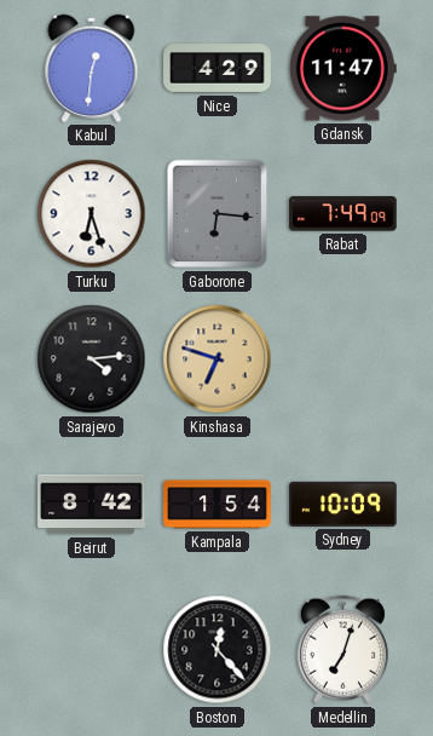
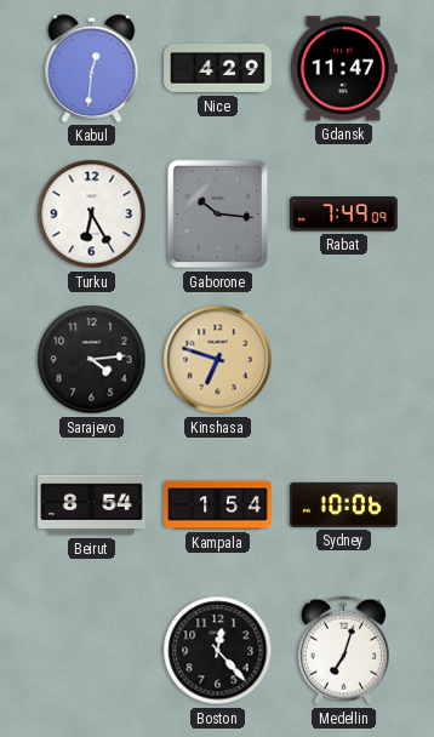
Turku: 6:27 -> 6:25 (92, 215)
Gaborone: 6:16 -> 10:16 (218, 215)
Beirut: 8:42 -> 8:54 (92, 505)
Sydney: 10:09 -> 10:06 (344, 504)
